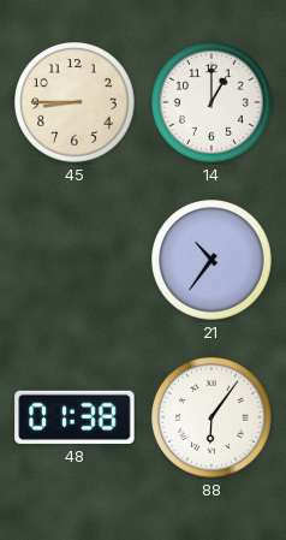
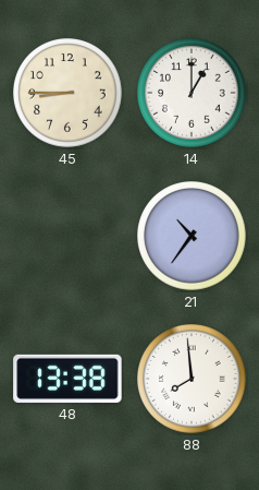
48: 01:38 -> 13:38 (67, 379)
88: 6:06 -> 7:59 (193, 380)
